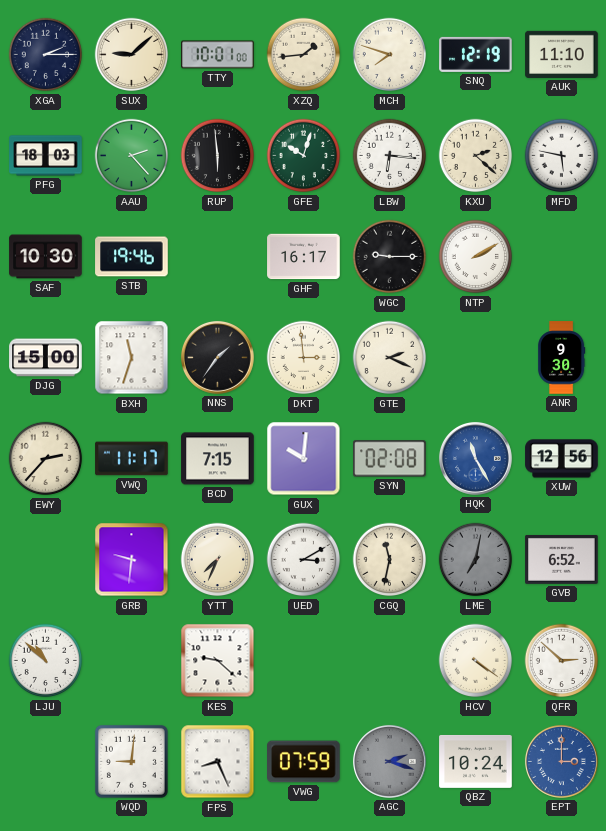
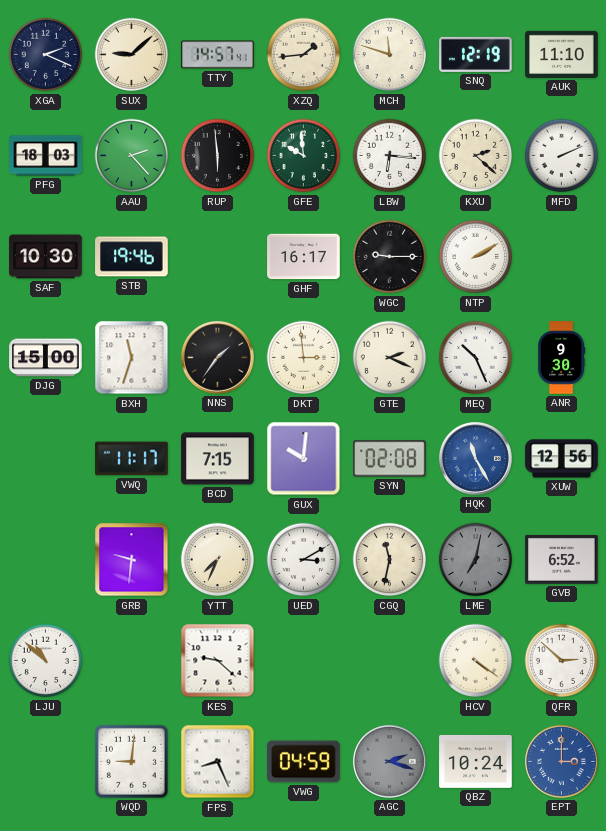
XGA: 2:15 -> 2:19 (46, 55)
TTY: 10:01 -> 14:57 (218, 55)
MCH: 7:48 -> 11:48 (390, 55)
GFE: 10:03 -> 9:59 (304, 156)
MFD: 5:47 -> 2:11 (562, 156)
MEQ: none -> 10:26 (476, 358)
EWY: 2:37 -> none (46, 459)
VWG: 07:59 -> 04:59 (304, 762)
